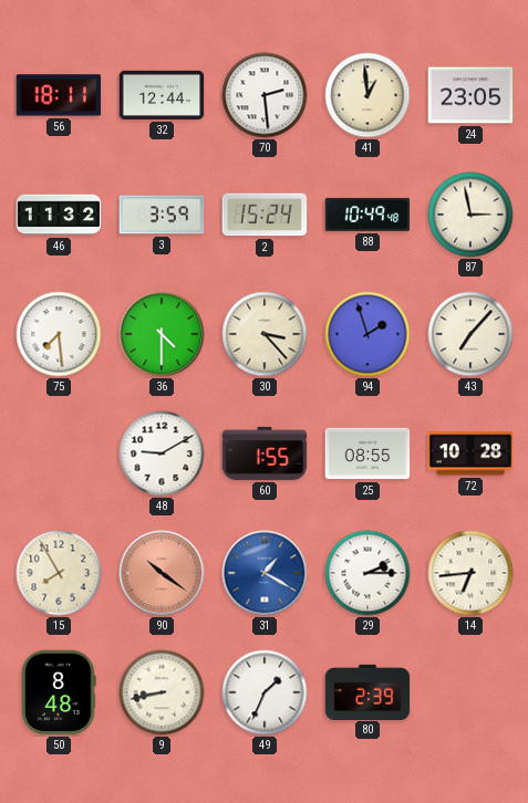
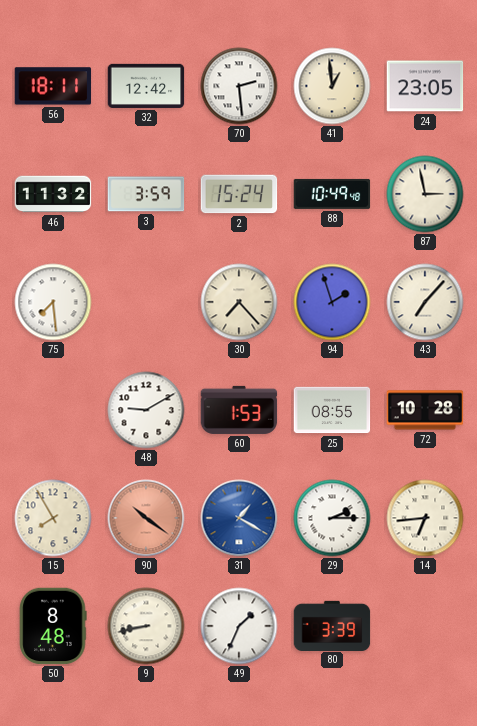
32: 12:44 -> 12:42 (146, 86)
36: 4:30 -> none (162, 334)
30: 3:23 -> 7:23 (239, 302)
60: 1:55 -> 1:53 (239, 410)
80: 2:39 -> 3:39 (332, 625)
